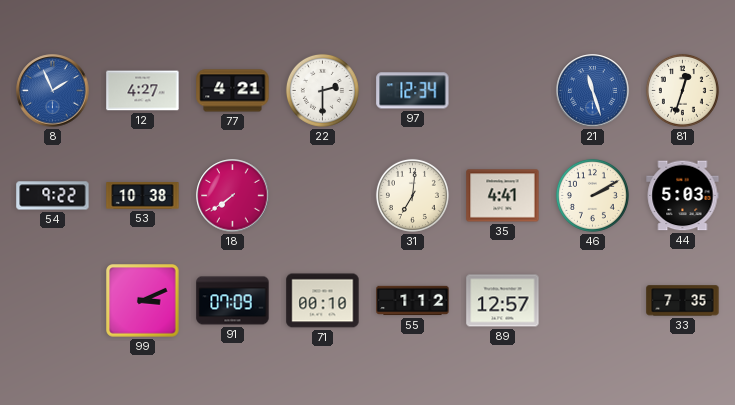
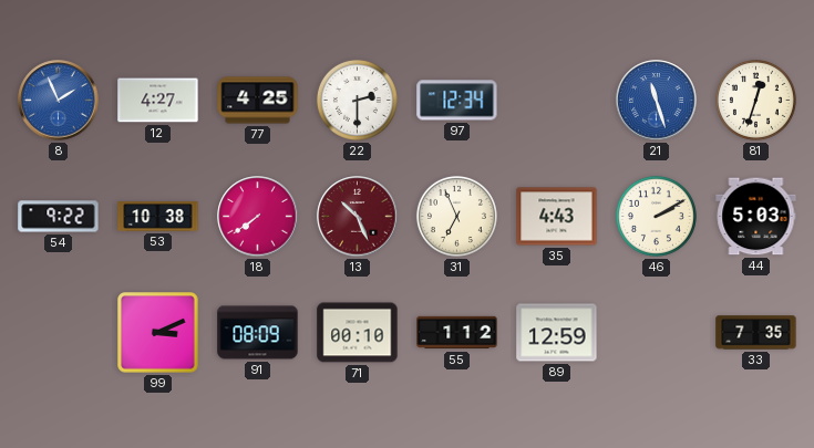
77: 4:21 -> 4:25 (258, 101)
13: none -> 10:26 (358, 217)
31: 7:01 -> 6:56 (456, 216)
35: 4:41 -> 4:43 (557, 217)
91: 07:09 -> 08:09 (258, 333)
89: 12:57 -> 12:59 (557, 333)
